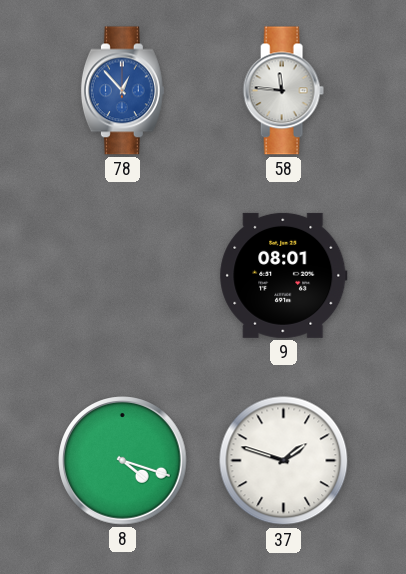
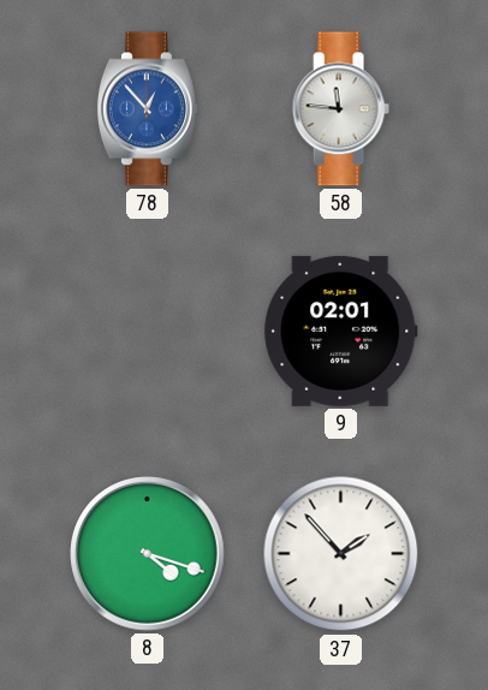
9: 08:01 -> 02:01 (341, 331)
37: 1:48 -> 1:53 (341, 554)
